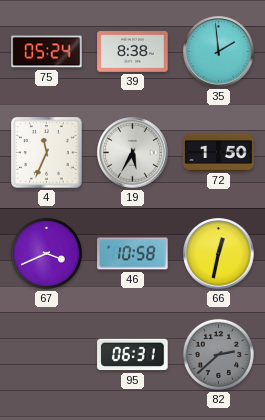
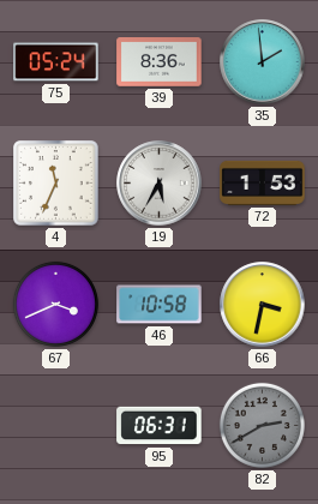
39: 8:38 -> 8:36 (160, 62)
72: 1:50 -> 1:53 (263, 182)
66: 12:32 -> 3:32 (263, 305)
82: 2:38 -> 2:40 (262, 425)
